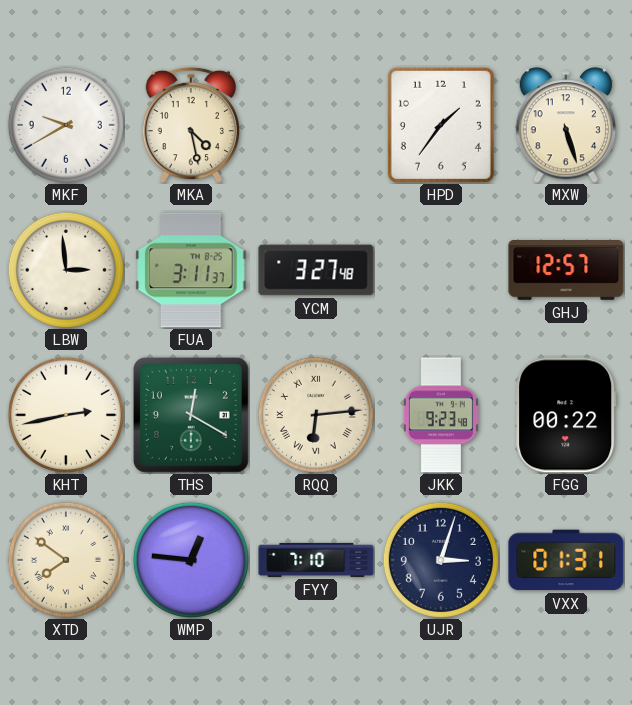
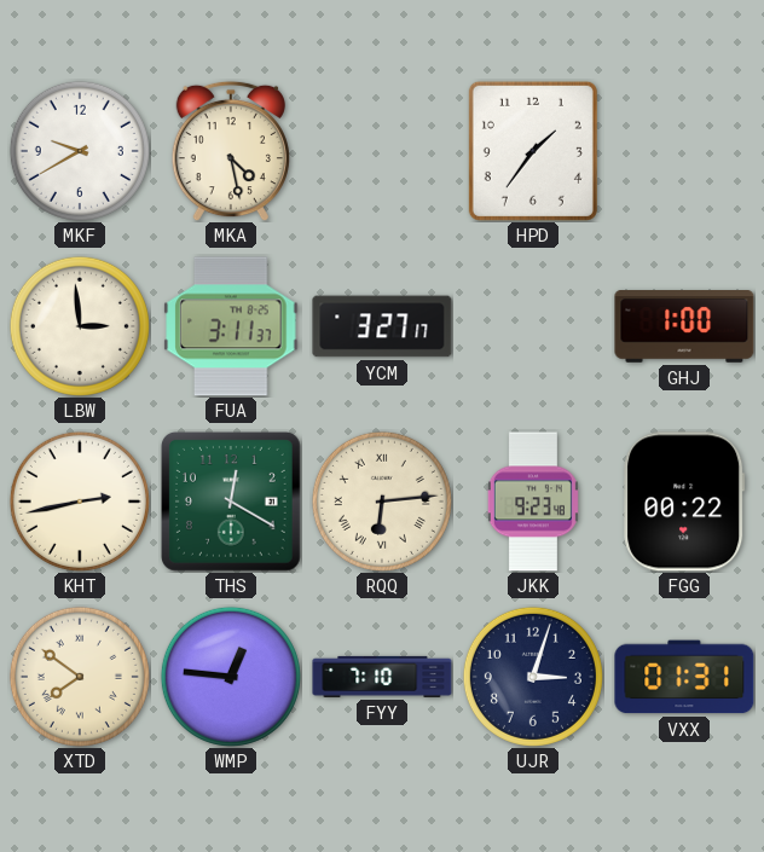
MXW: 5:27 -> none (565, 125)
YCM: 3:27:48 -> 3:27:17 (382, 326)
GHJ: 12:57 -> 1:00 (684, 326)
